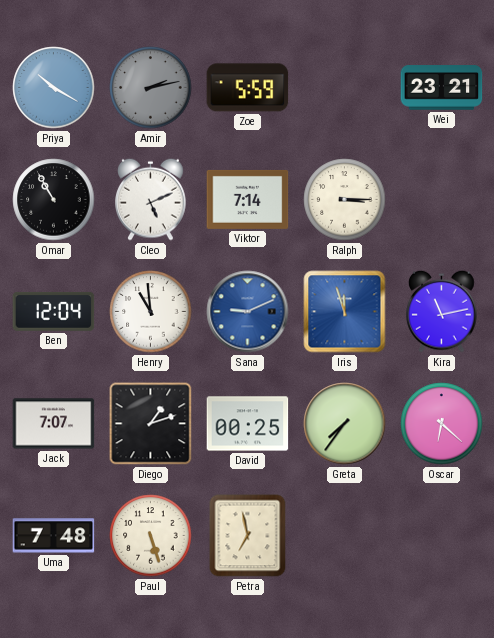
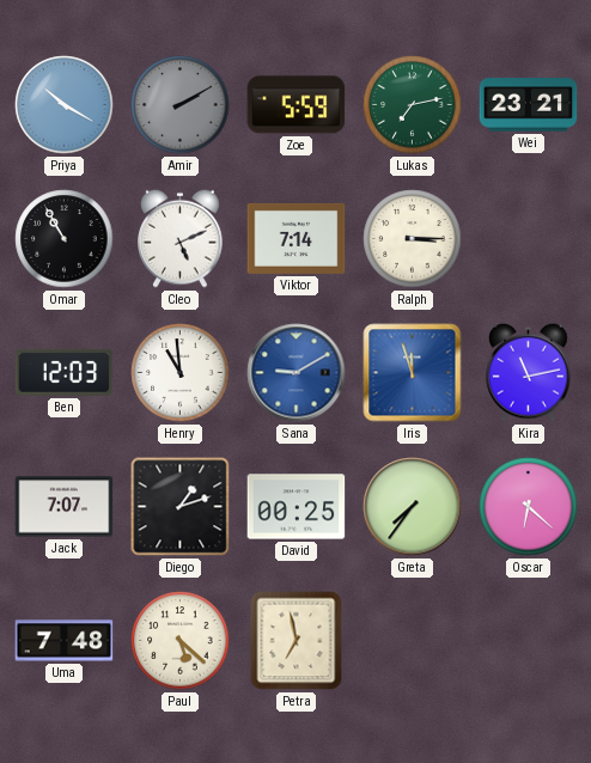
Amir: 2:13 -> 2:10 (181, 105)
Lukas: none -> 7:13 (413, 105)
Ben: 12:04 -> 12:03 (65, 372)
Sana: 9:11 -> 9:10 (297, 373)
Paul: 5:27 -> 5:22 (181, 641)
